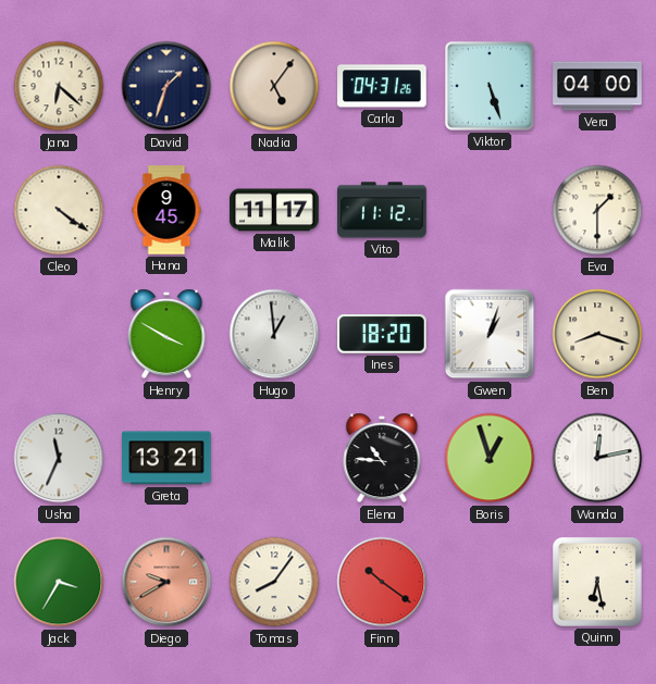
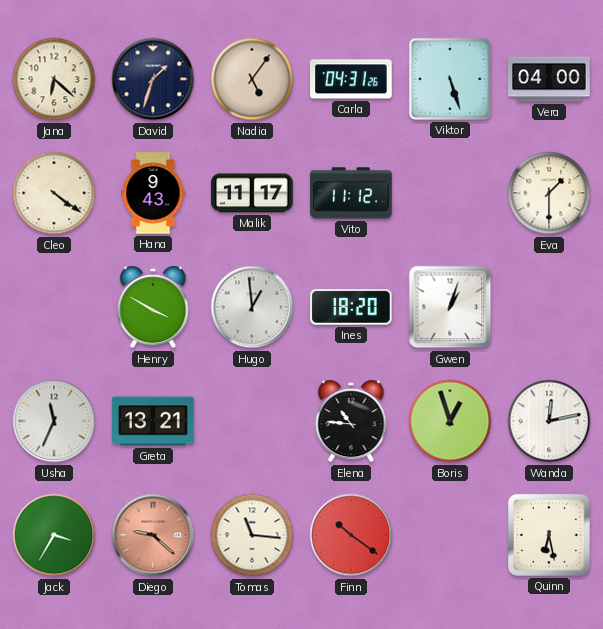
Hana: 9:45 -> 9:43 (153, 193)
Ben: 8:18 -> none (597, 334)
Diego: 9:40 -> 9:22 (153, 535)
Tomas: 8:06 -> 11:16 (252, 535)
